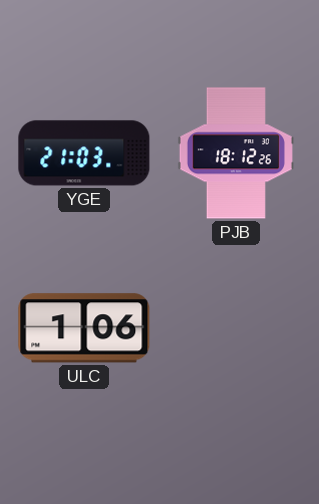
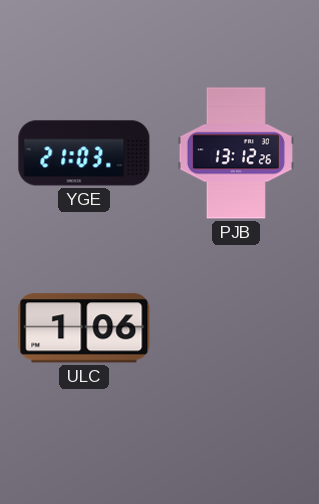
PJB: 18:12 -> 13:12 (236, 153)
